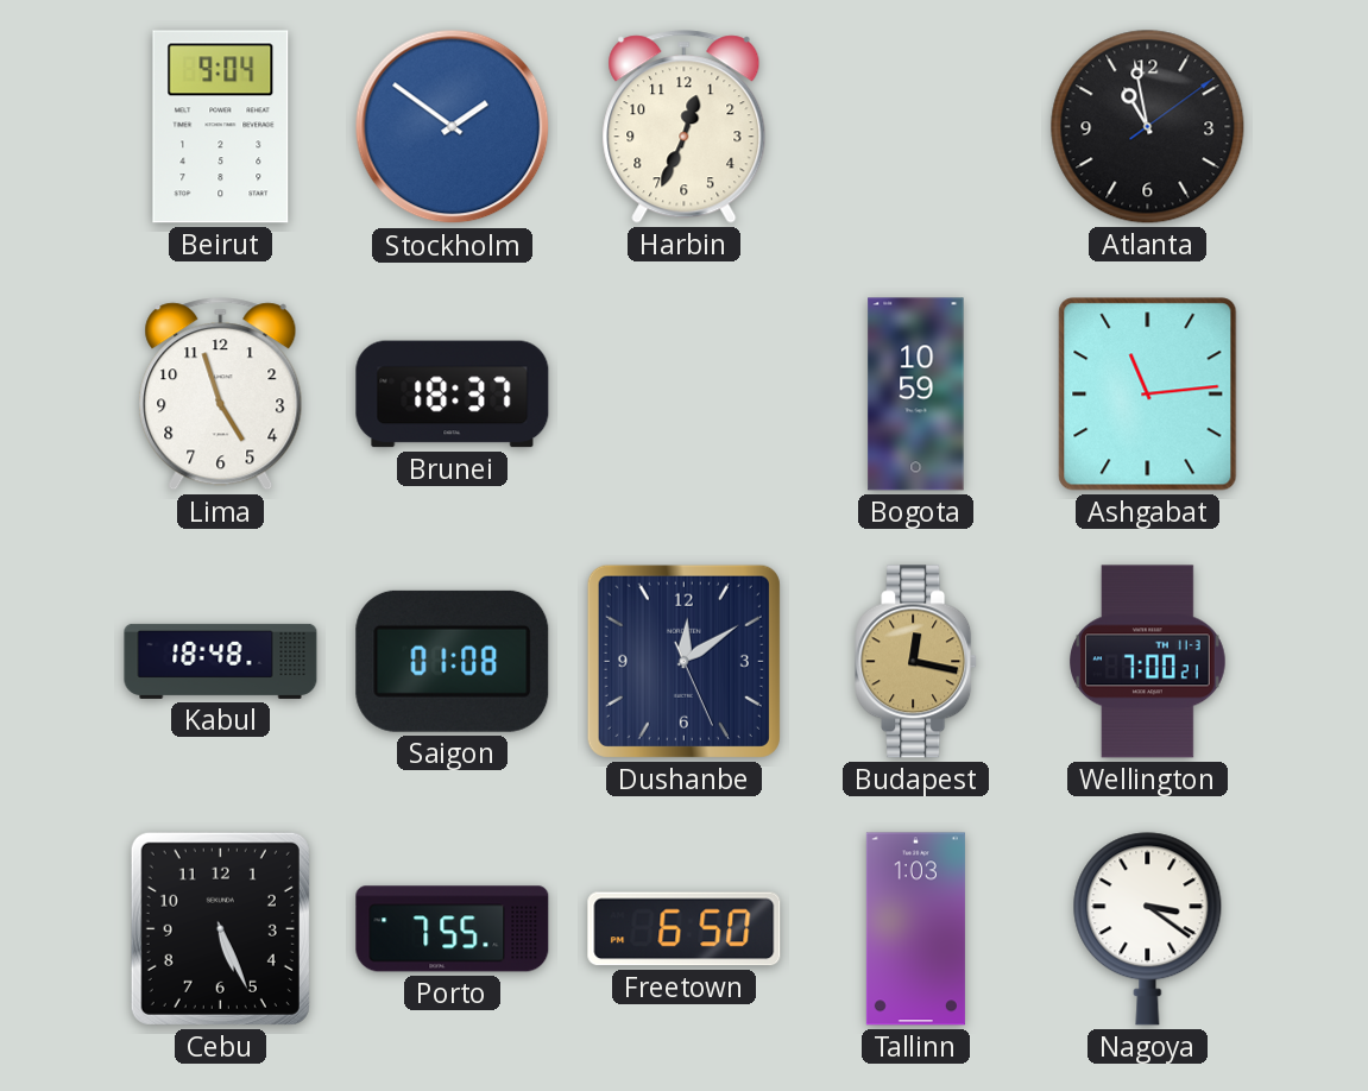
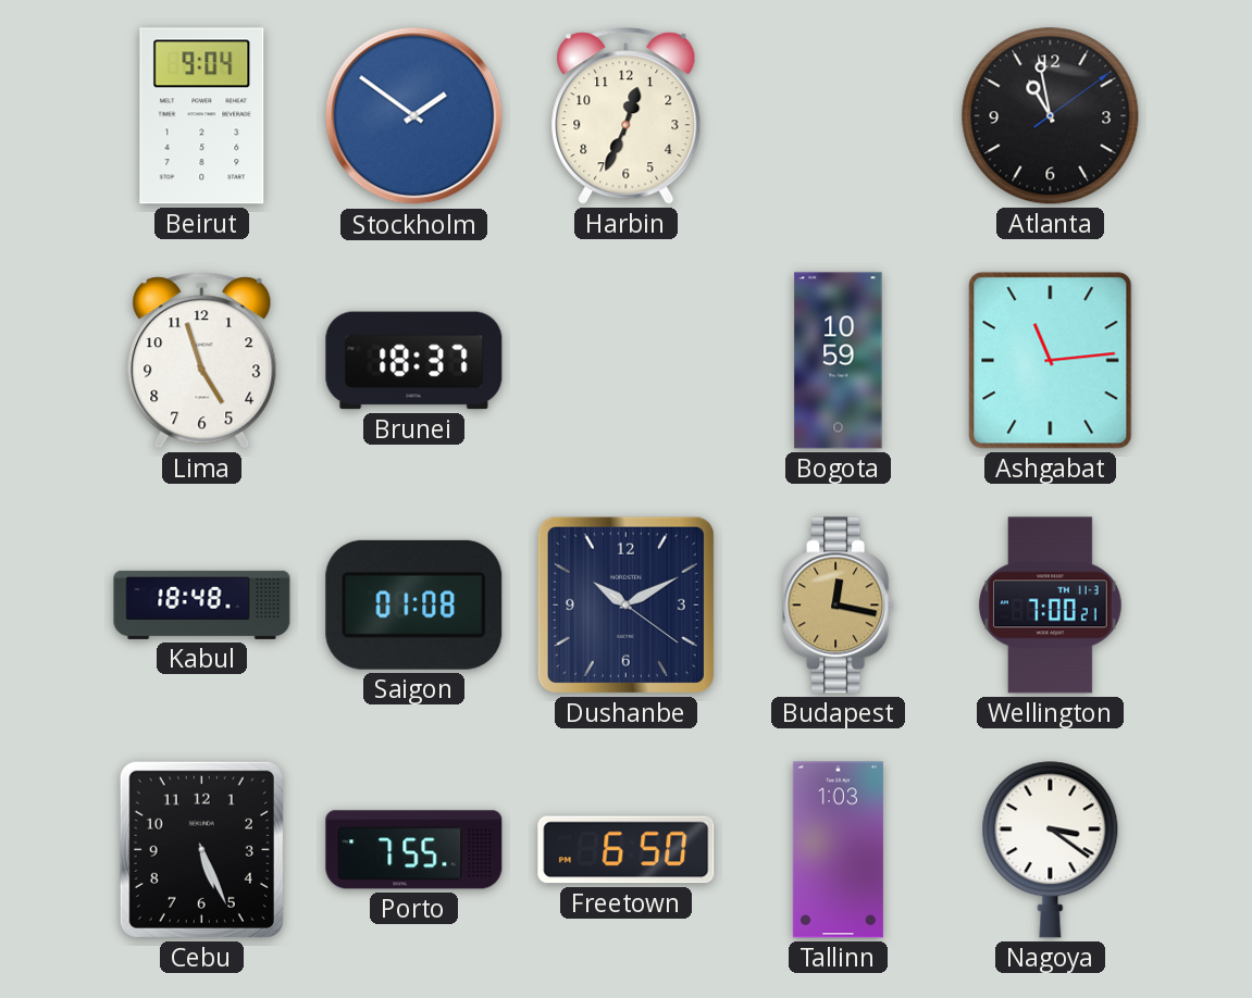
Dushanbe: 12:09 -> 10:10 (625, 604)
